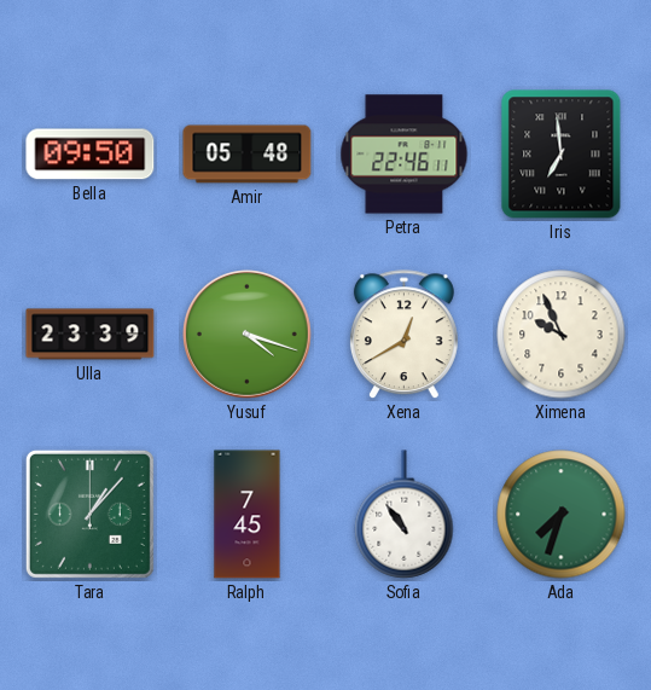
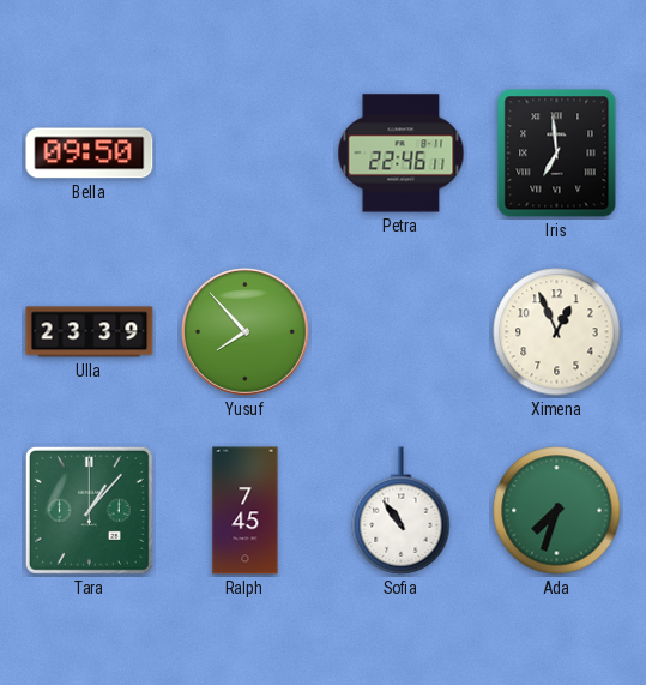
Amir: 05:48 -> none (248, 155)
Yusuf: 4:18 -> 7:53 (246, 332)
Xena: 12:40 -> none (403, 335)
Ximena: 9:56 -> 12:56 (557, 332)
